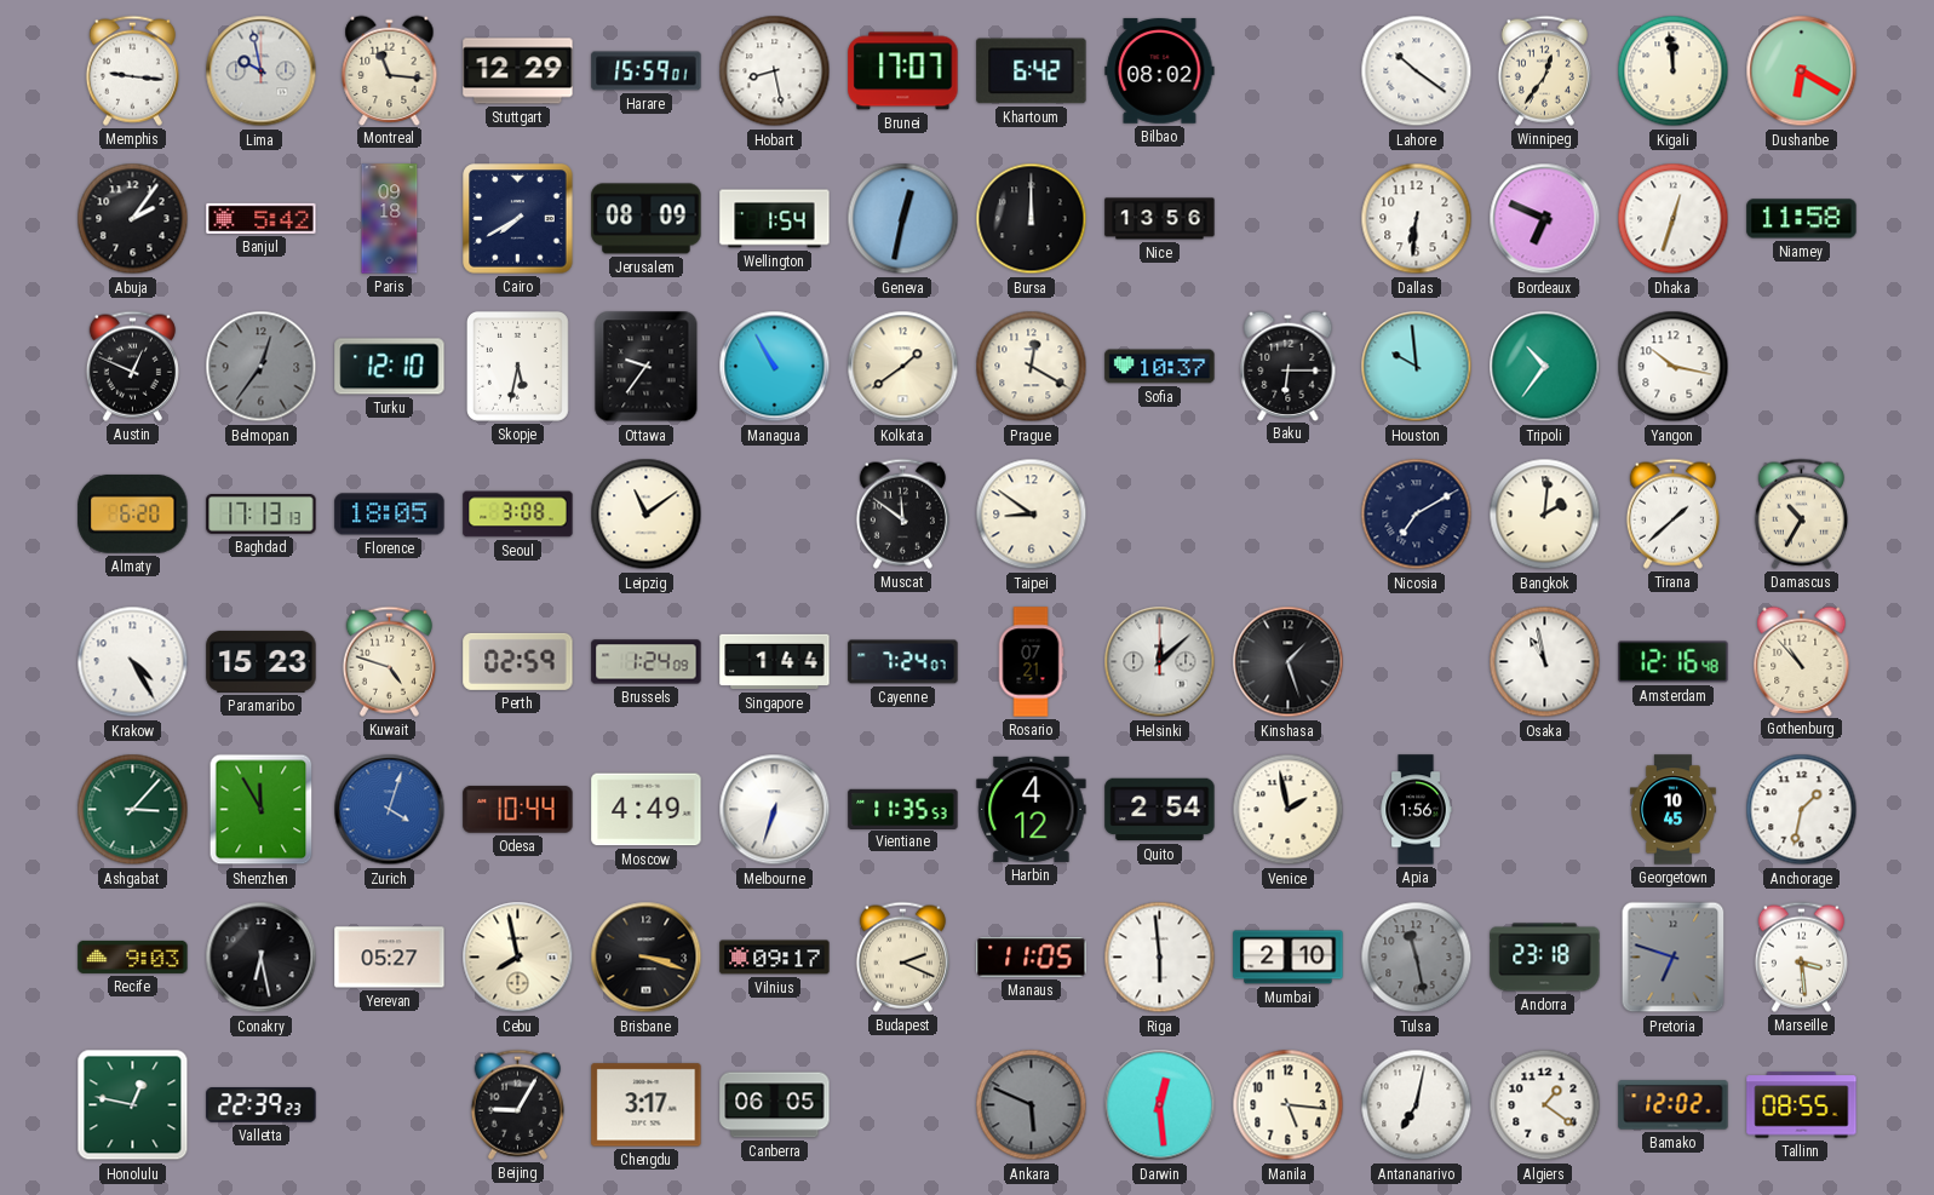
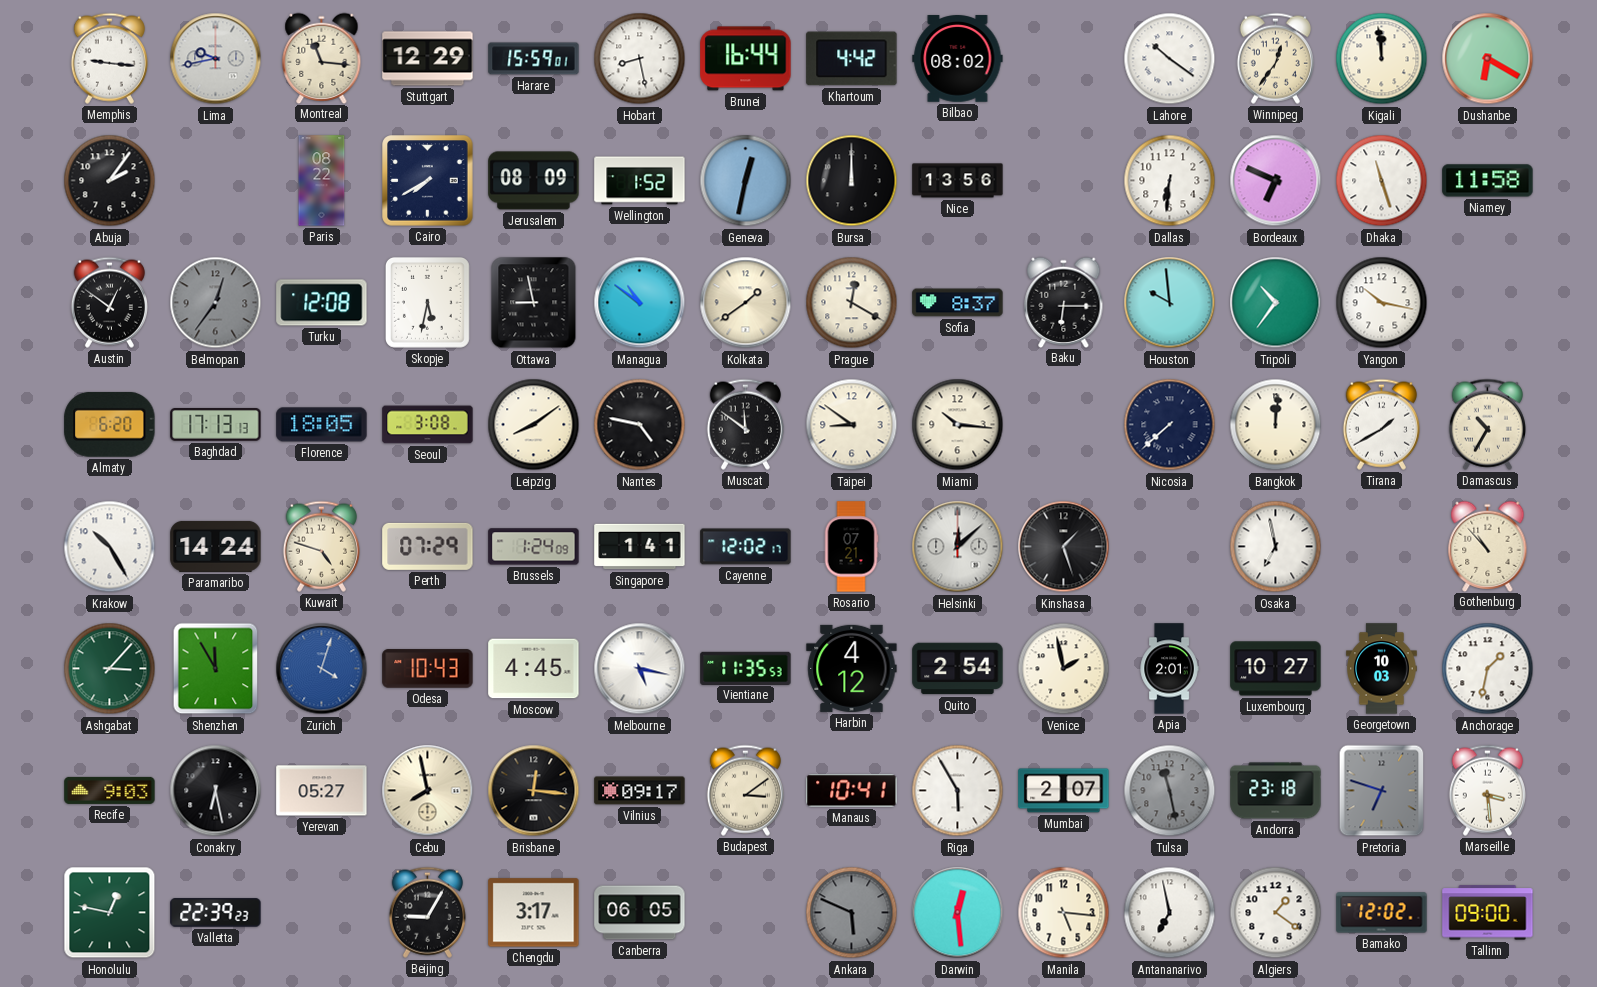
Lima: 9:58 -> 9:43 (216, 59)
Brunei: 17:07 -> 16:44 (746, 59)
Khartoum: 6:42 -> 4:42 (852, 59)
Banjul: 5:42 -> none (262, 218)
Paris: 09:18 -> 08:22 (322, 181)
Wellington: 1:54 -> 1:52 (640, 181)
Dhaka: 12:33 -> 11:27 (1382, 181)
Austin: 12:49 -> 12:51 (109, 302)
Turku: 12:10 -> 12:08 (322, 303)
Ottawa: 9:36 -> 8:58 (534, 303)
Managua: 10:55 -> 10:51 (640, 303)
Sofia: 10:37 -> 8:37 (958, 303)
Leipzig: 11:09 -> 8:09 (534, 425)
Nantes: none -> 4:47 (640, 425)
Miami: none -> 10:16 (958, 425)
Nicosia: 7:10 -> 7:38 (1170, 425)
Bangkok: 2:01 -> 12:01 (1276, 425)
Tirana: 1:38 -> 1:40 (1381, 424)
Krakow: 4:25 -> 10:25 (110, 547)
Paramaribo: 15:23 -> 14:24 (216, 546)
Perth: 02:59 -> 07:29 (428, 546)
Singapore: 1:44 -> 1:41 (640, 547)
Cayenne: 7:24 -> 12:02 (746, 547)
Osaka: 10:58 -> 6:58 (1276, 547)
Amsterdam: 12:16 -> none (1674, 662)
Odesa: 10:44 -> 10:43 (428, 669)
Moscow: 4:49 -> 4:45 (534, 669)
Melbourne: 6:33 -> 5:17 (640, 669)
Apia: 1:56 -> 2:01 (1169, 669)
Luxembourg: none -> 10:27 (1276, 669)
Georgetown: 10:45 -> 10:03 (1382, 669)
Brisbane: 3:18 -> 12:16 (534, 791)
Budapest: 2:19 -> 3:09 (745, 790)
Manaus: 11:05 -> 10:41 (852, 791)
Riga: 5:59 -> 5:55 (958, 791)
Mumbai: 2:10 -> 2:07 (1064, 791)
Antananarivo: 7:02 -> 6:58 (1170, 913)
Tallinn: 08:55 -> 09:00 (1488, 913)
